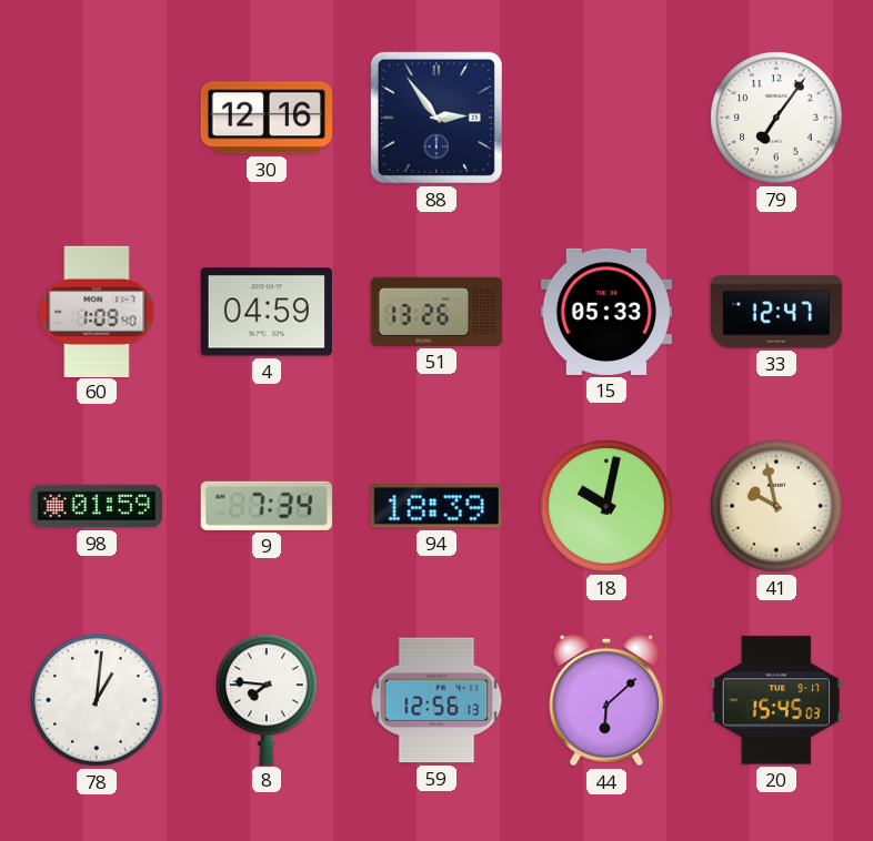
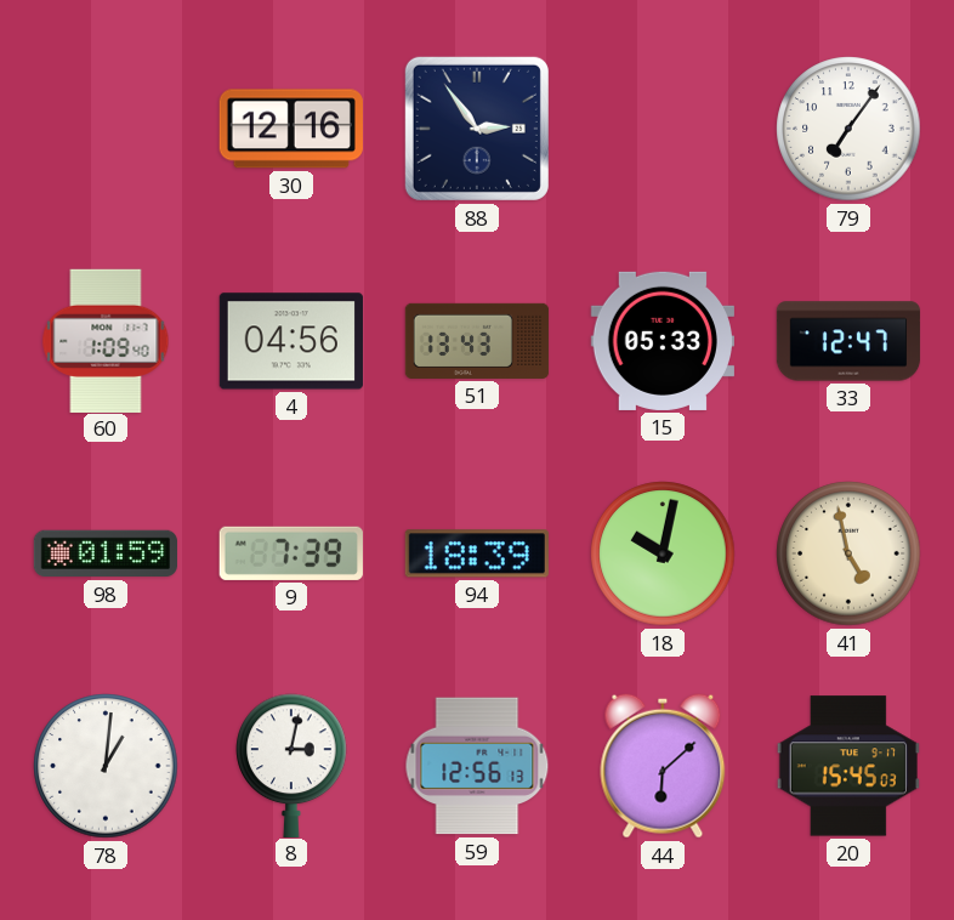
4: 04:59 -> 04:56 (291, 341)
51: 13:26 -> 13:43 (477, 341)
9: 7:34 -> 7:39 (291, 553)
41: 9:58 -> 4:58 (848, 553)
8: 7:46 -> 3:02 (291, 765)
